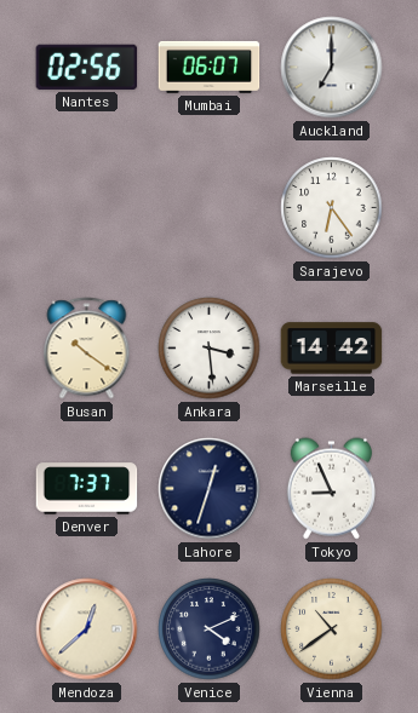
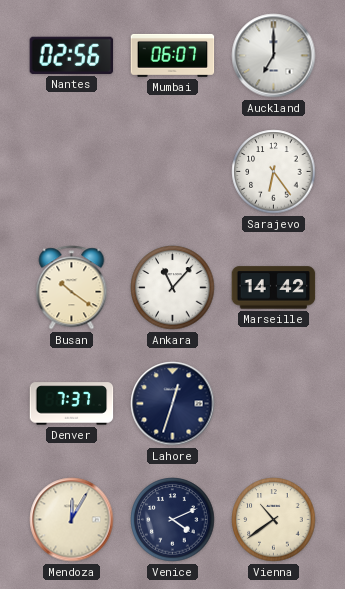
Ankara: 3:29 -> 11:07 (173, 288)
Tokyo: 8:56 -> none (331, 489)
Mendoza: 12:38 -> 12:05 (72, 520)
